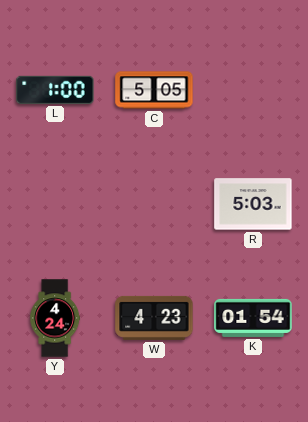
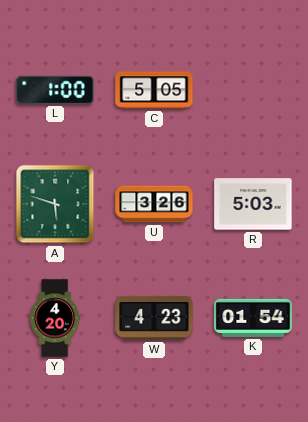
A: none -> 5:48 (55, 204)
U: none -> 3:26 (154, 204)
Y: 4:24 -> 4:20 (55, 318)
